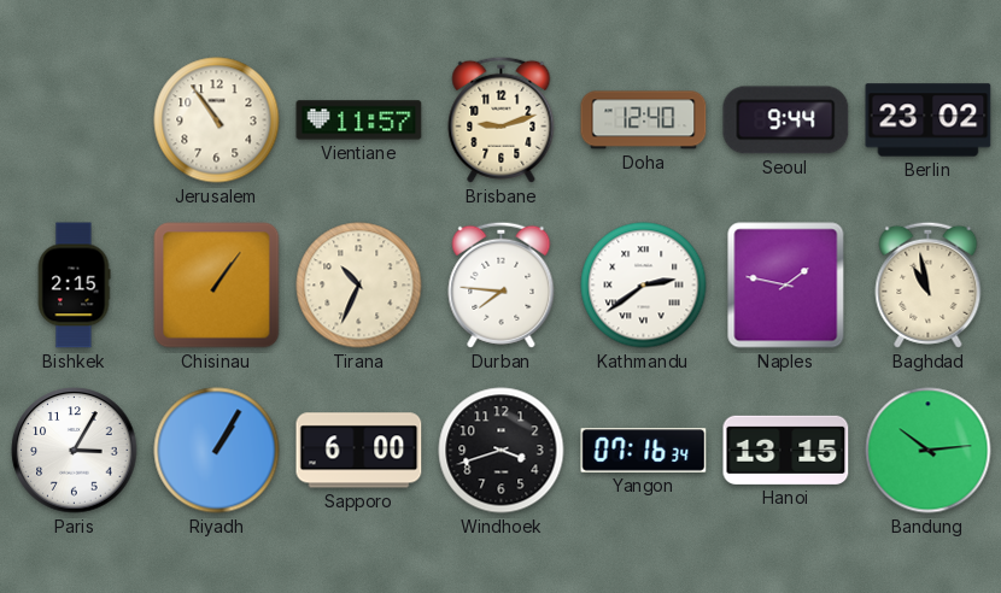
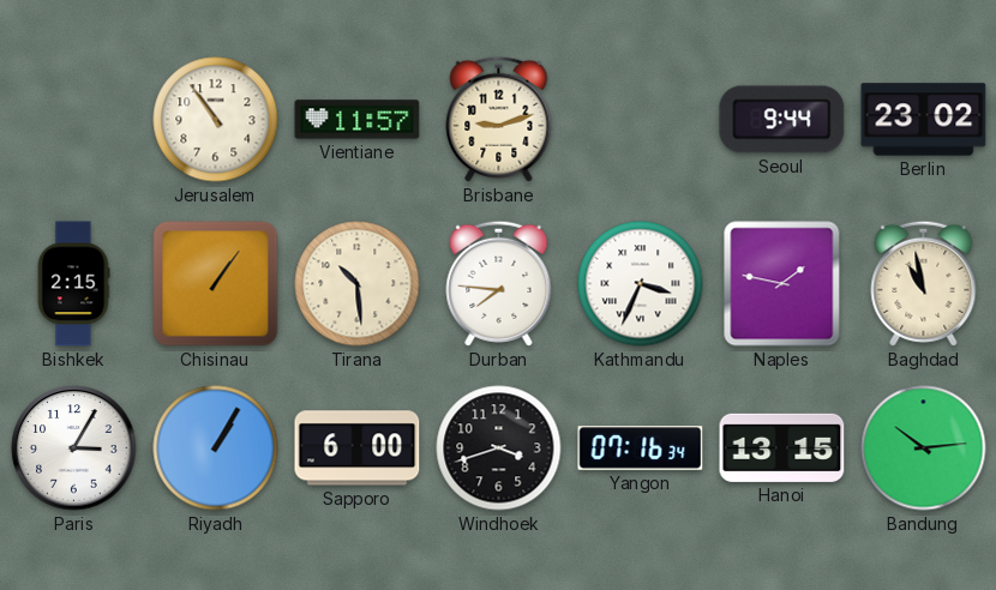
Doha: 12:40 -> none (644, 121)
Tirana: 10:34 -> 10:29 (358, 284)
Kathmandu: 2:39 -> 3:34 (641, 284)
